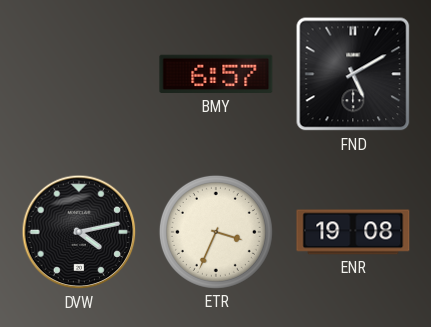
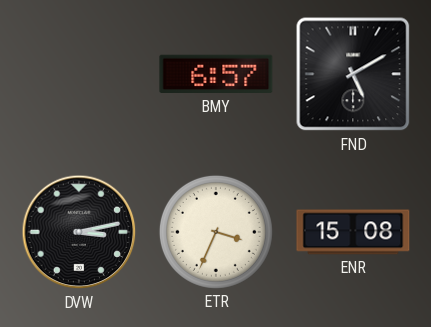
DVW: 4:13 -> 3:13 (79, 232)
ENR: 19:08 -> 15:08 (353, 232)
